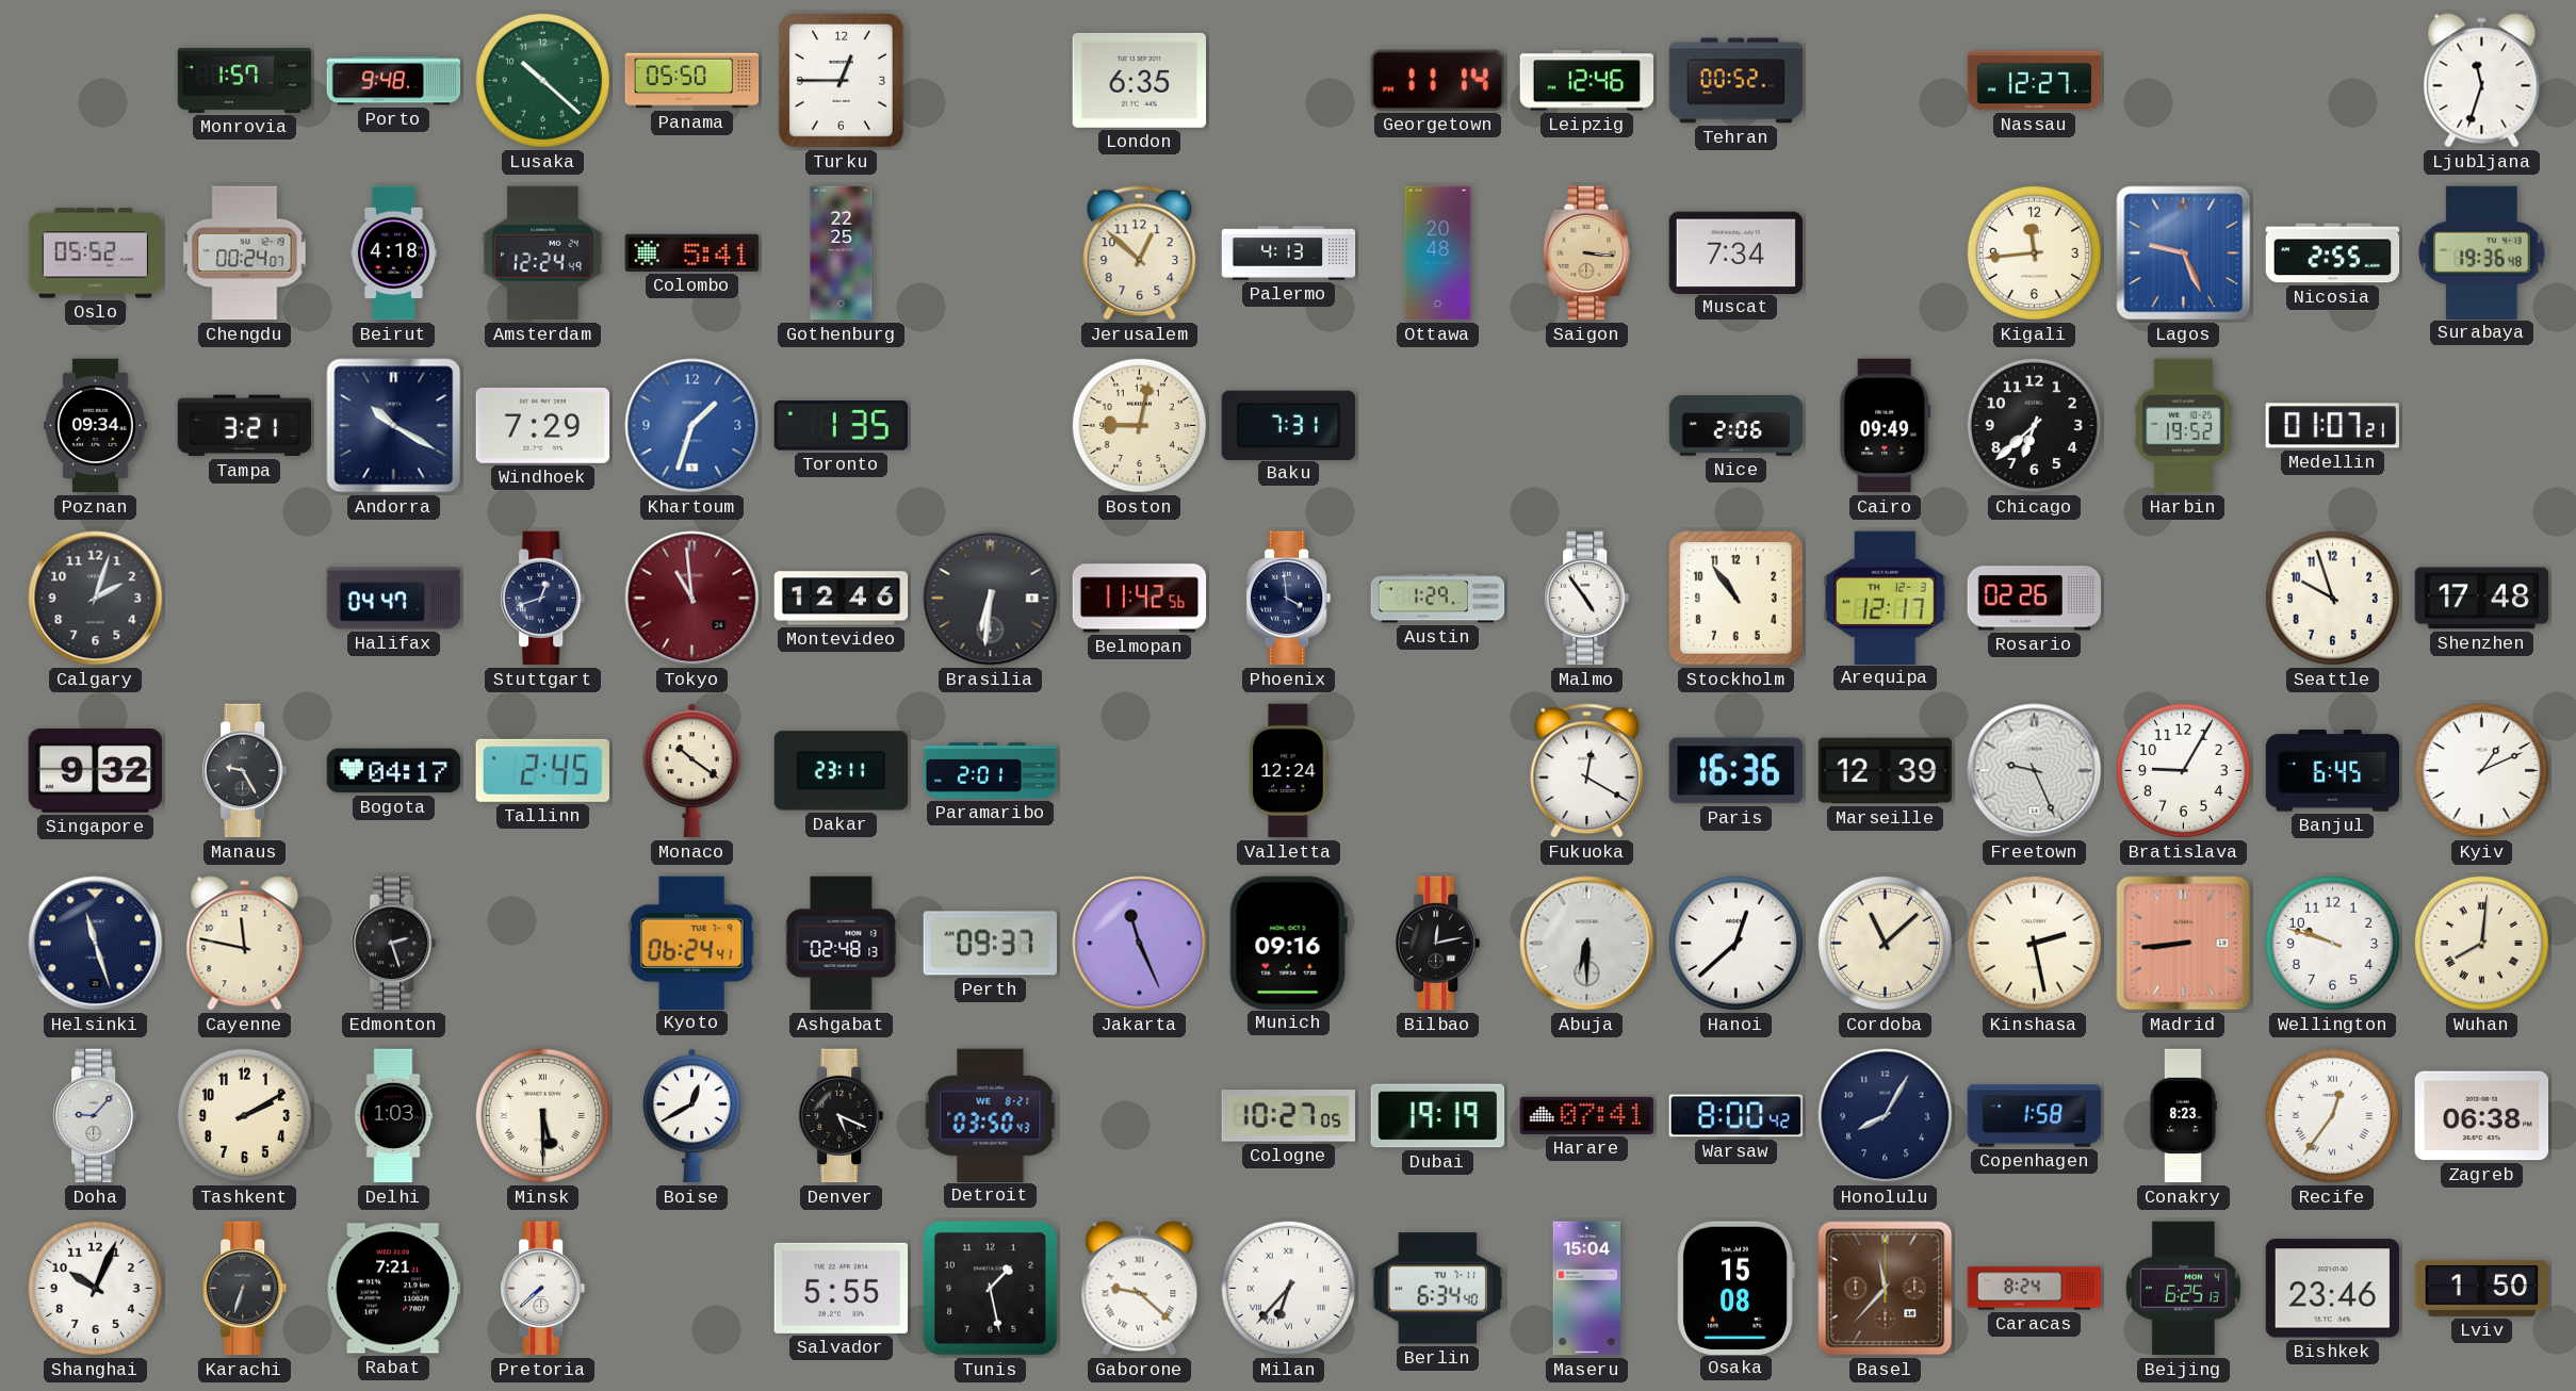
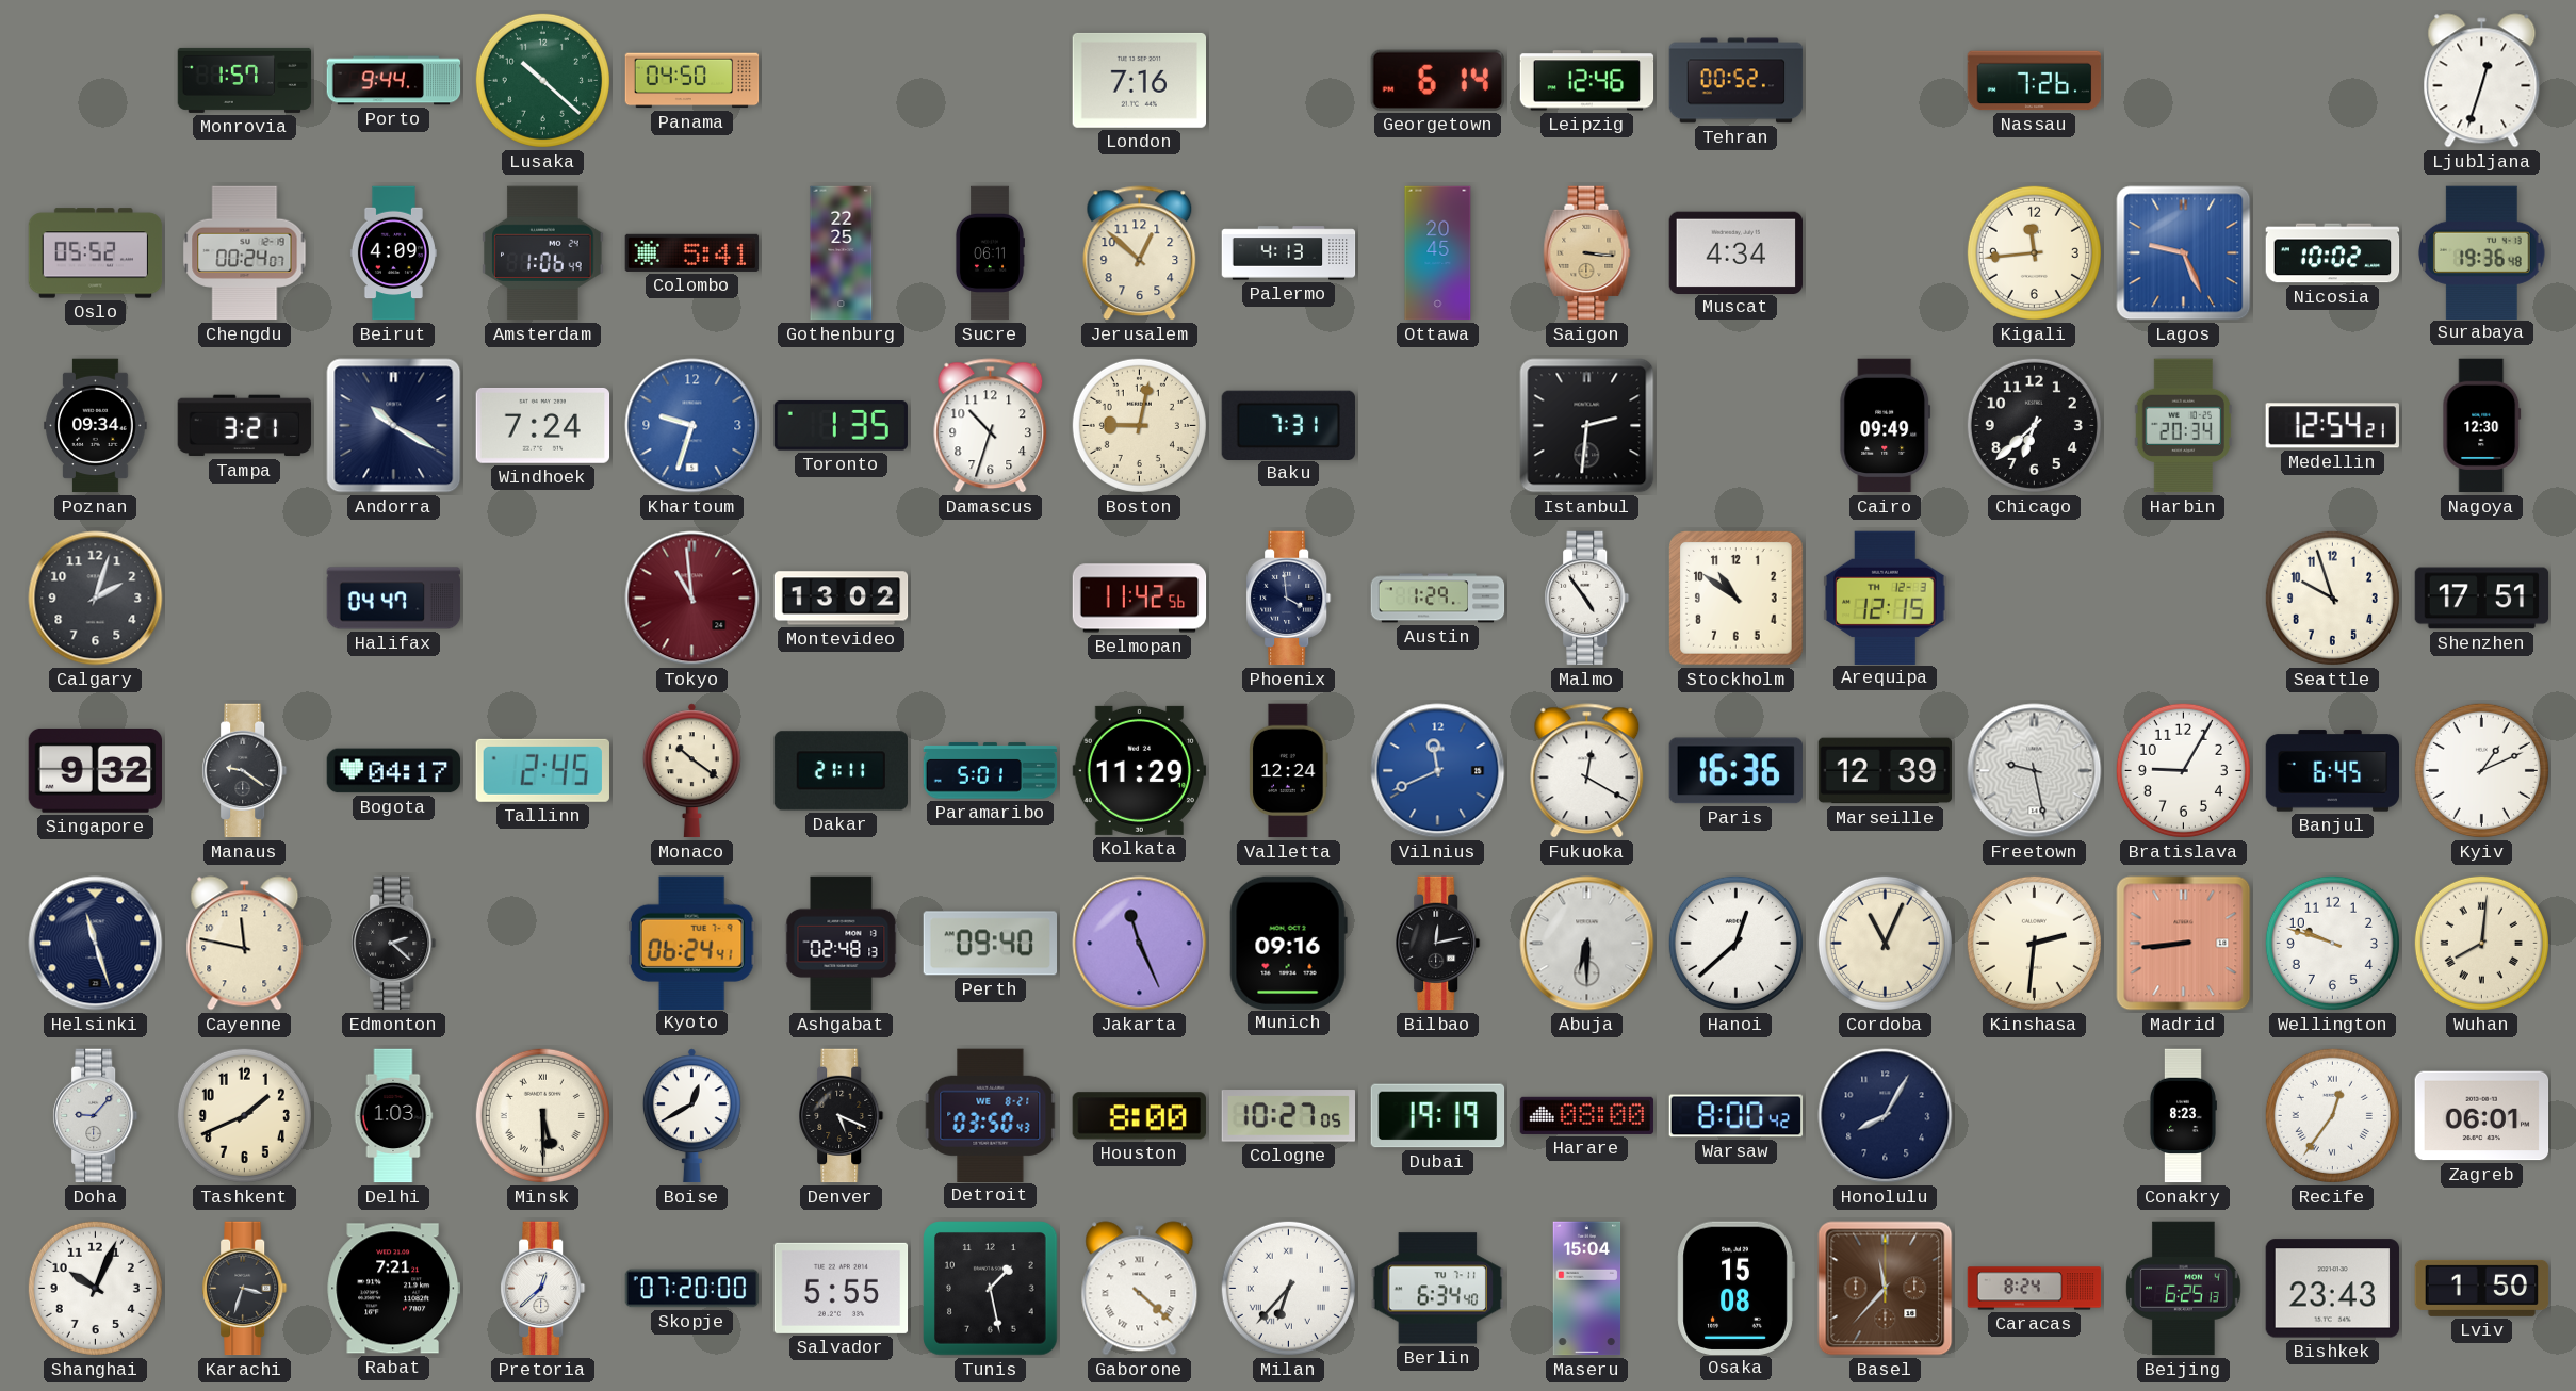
Porto: 9:48 -> 9:44 (394, 81)
Panama: 05:50 -> 04:50 (692, 81)
Turku: 12:45 -> none (841, 80)
London: 6:35 -> 7:16 (1139, 80)
Georgetown: 11:14 -> 6:14 (1437, 80)
Nassau: 12:27 -> 7:26 (2035, 81)
Ljubljana: 11:33 -> 12:33 (2482, 81)
Beirut: 4:18 -> 4:09 (393, 253)
Amsterdam: 12:24 -> 1:06 (543, 253)
Sucre: none -> 06:11 (990, 253)
Ottawa: 20:48 -> 20:45 (1438, 253)
Muscat: 7:34 -> 4:34 (1735, 252)
Nicosia: 2:55 -> 10:02 (2333, 253)
Windhoek: 7:29 -> 7:24 (543, 425)
Khartoum: 1:33 -> 9:33 (692, 426)
Damascus: none -> 10:33 (991, 426)
Istanbul: none -> 2:31 (1587, 426)
Nice: 2:06 -> none (1737, 426)
Harbin: 19:52 -> 20:34 (2183, 426)
Medellin: 01:07 -> 12:54 (2332, 426)
Nagoya: none -> 12:30 (2482, 426)
Stuttgart: 12:42 -> none (543, 599)
Montevideo: 12:46 -> 13:02 (842, 599)
Brasilia: 6:31 -> none (991, 599)
Stockholm: 10:54 -> 10:51 (1737, 599)
Arequipa: 12:17 -> 12:15 (1886, 598)
Rosario: 02:26 -> none (2035, 599)
Shenzhen: 17:48 -> 17:51 (2482, 599)
Manaus: 9:25 -> 9:21 (245, 771)
Dakar: 23:11 -> 21:11 (841, 771)
Paramaribo: 2:01 -> 5:01 (991, 771)
Kolkata: none -> 11:29 (1140, 770)
Vilnius: none -> 11:41 (1438, 771)
Freetown: 9:26 -> 9:28 (2035, 771)
Edmonton: 2:27 -> 2:22 (394, 944)
Perth: 09:37 -> 09:40 (990, 944)
Cordoba: 11:08 -> 11:04 (1885, 943)
Kinshasa: 2:28 -> 2:31 (2034, 943)
Tashkent: 2:10 -> 1:41 (244, 1115)
Houston: none -> 8:00 (1139, 1116)
Harare: 07:41 -> 08:00 (1587, 1115)
Copenhagen: 1:58 -> none (2035, 1116)
Zagreb: 06:38 -> 06:01 (2482, 1116)
Karachi: 6:33 -> 3:33 (245, 1289)
Pretoria: 7:38 -> 12:38 (543, 1289)
Skopje: none -> 07:20 (692, 1289)
Gaborone: 9:22 -> 4:22 (1140, 1289)
Bishkek: 23:46 -> 23:43 (2332, 1289)
